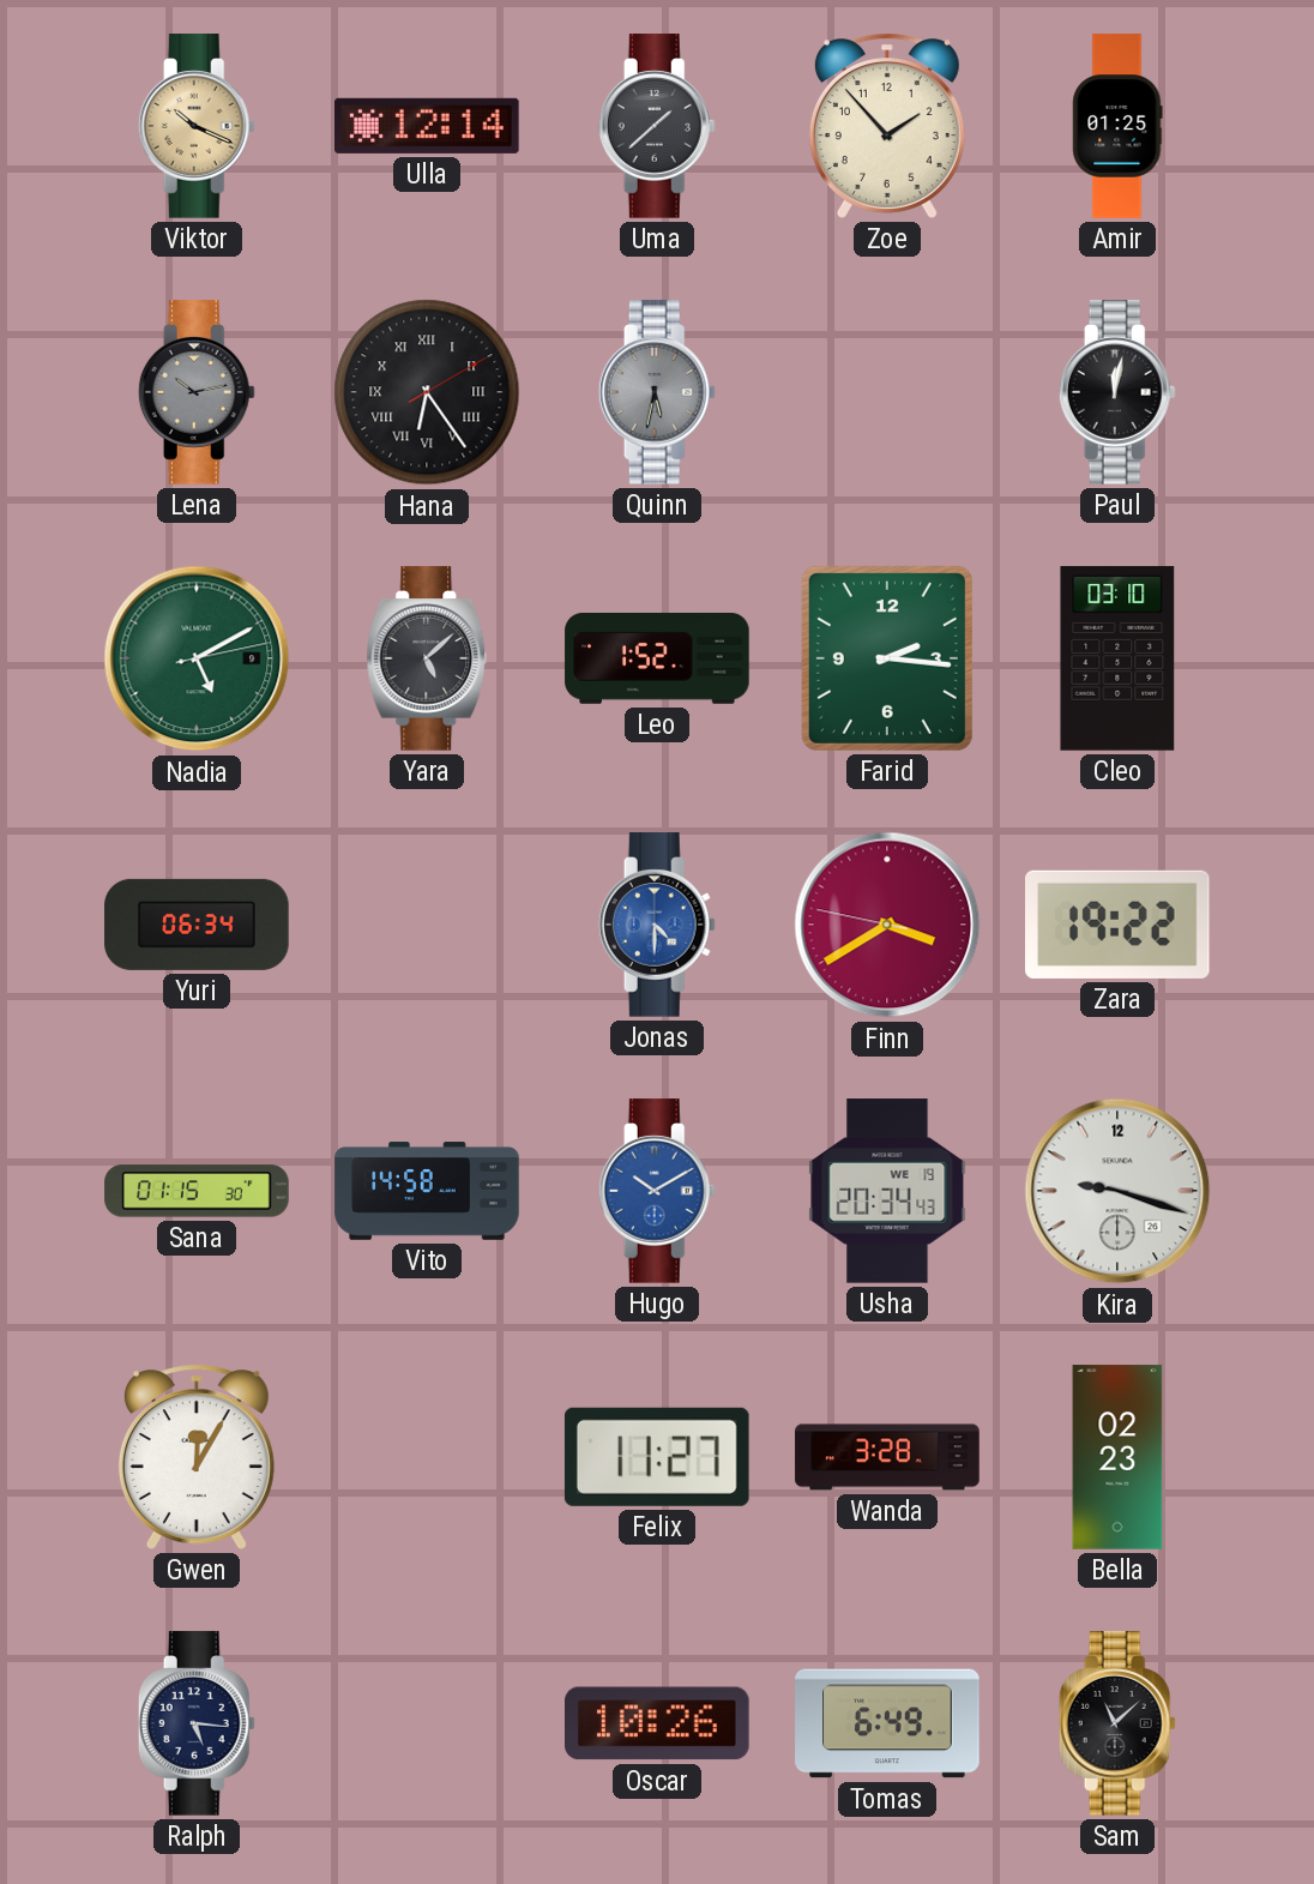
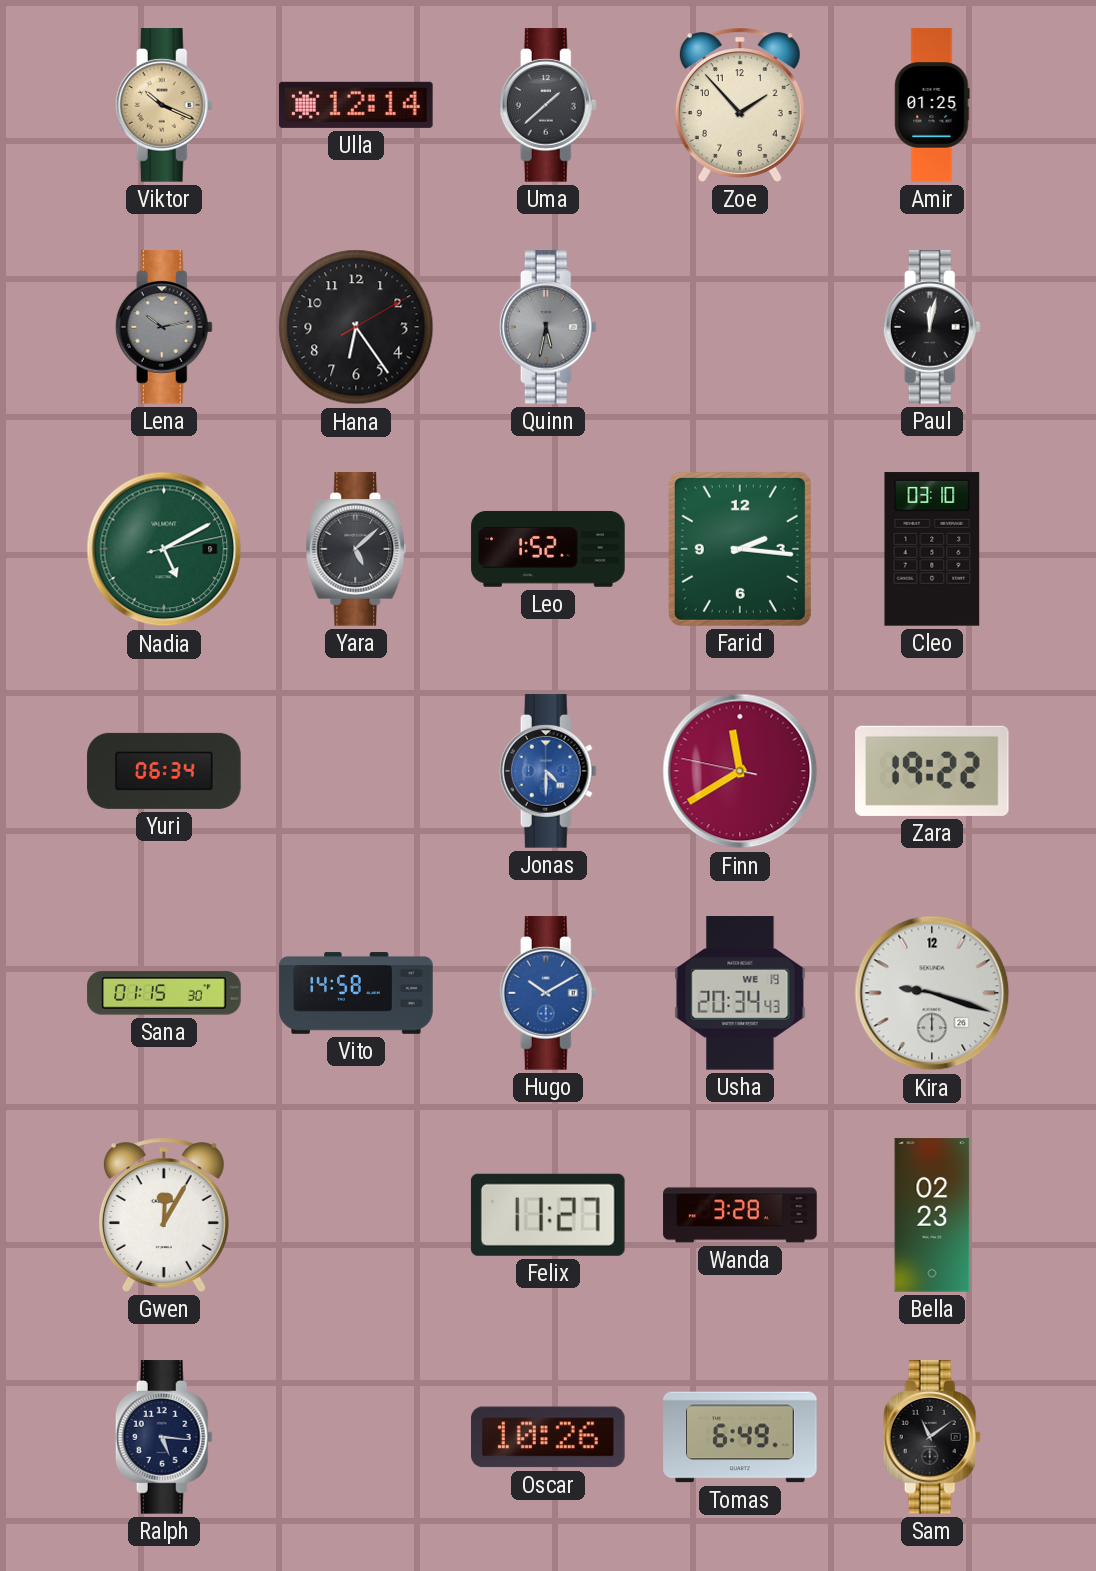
Hana numerals: Roman -> Arabic (356, 327)
Finn: 3:39 -> 11:39 (740, 771)
Sam: 11:08 -> 11:09 (932, 1437)
